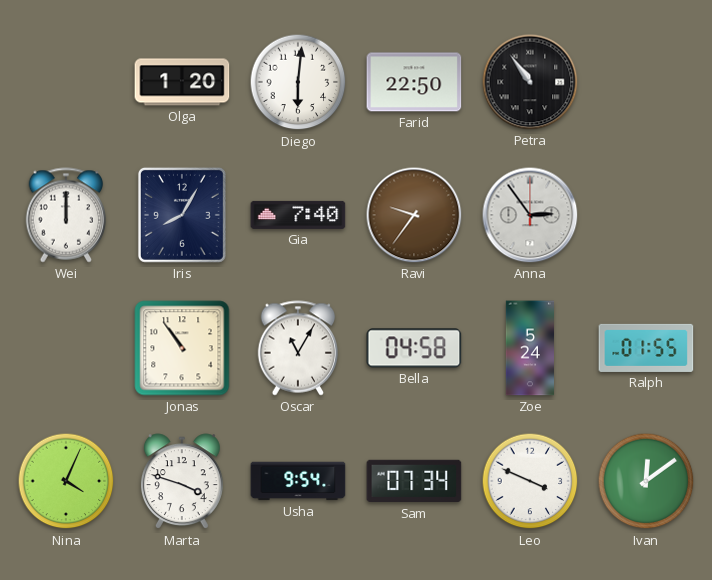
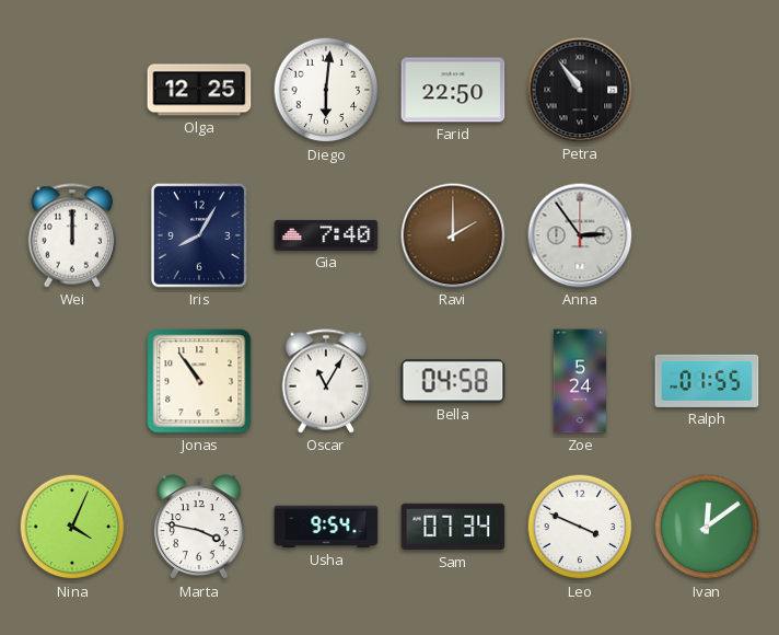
Olga: 1:20 -> 12:25 (199, 90)
Ravi: 9:36 -> 2:00 (453, 235)
Marta: 3:48 -> 3:47 (199, 528)
